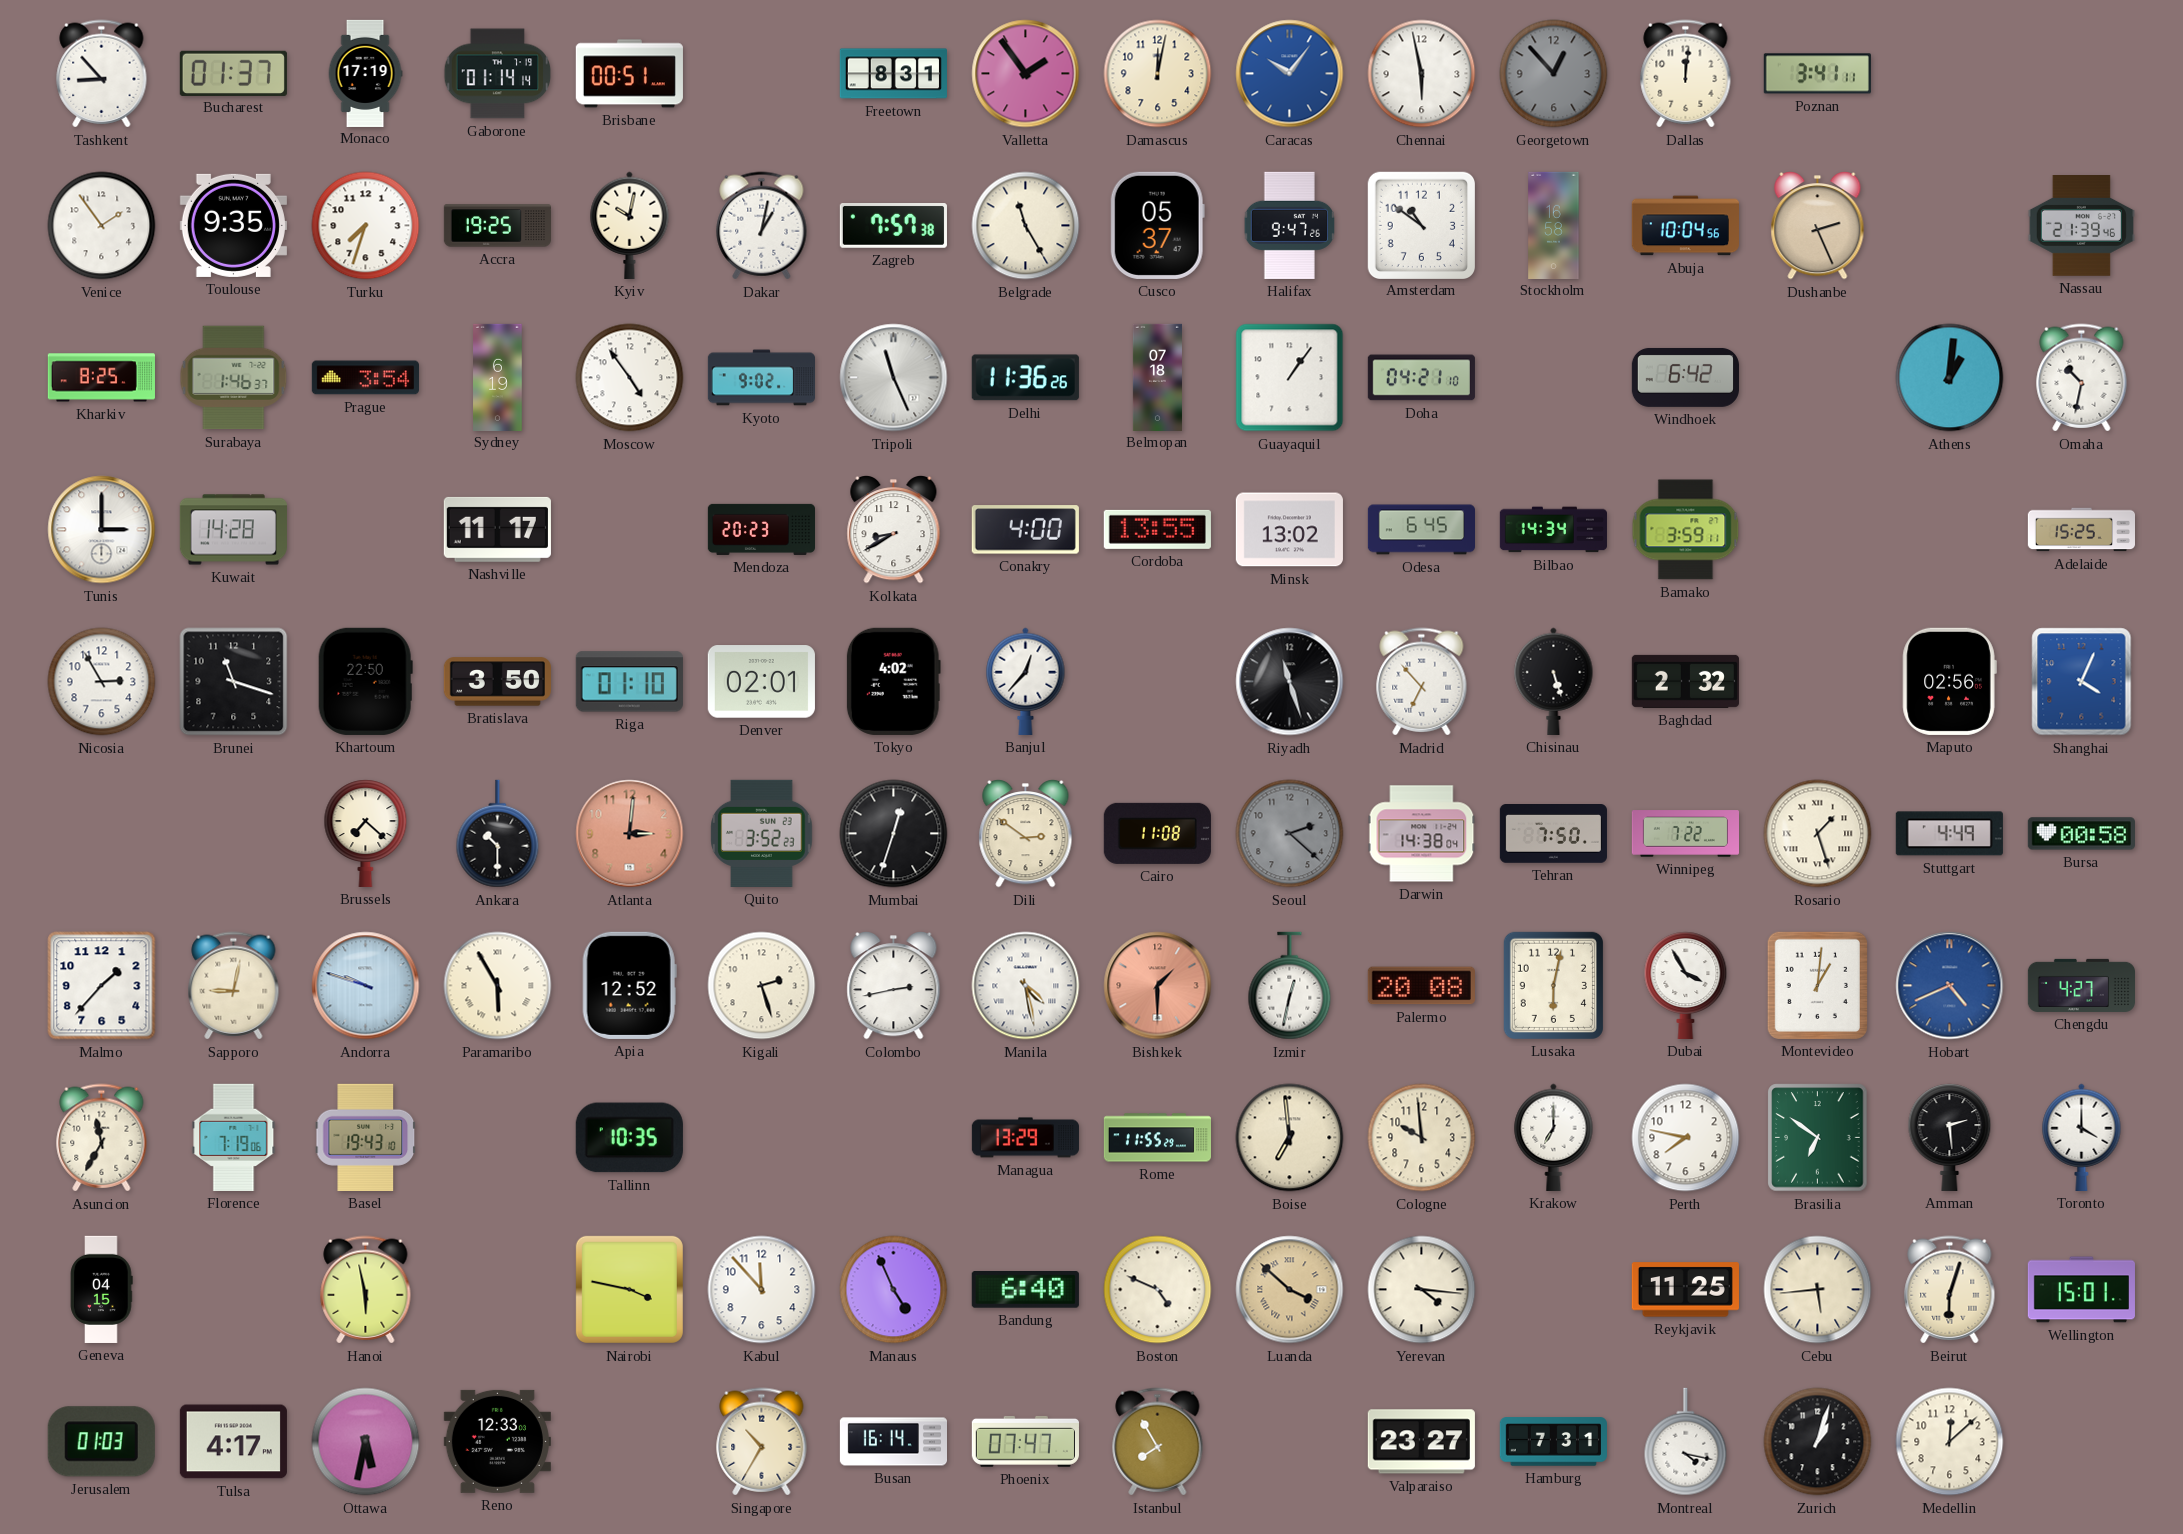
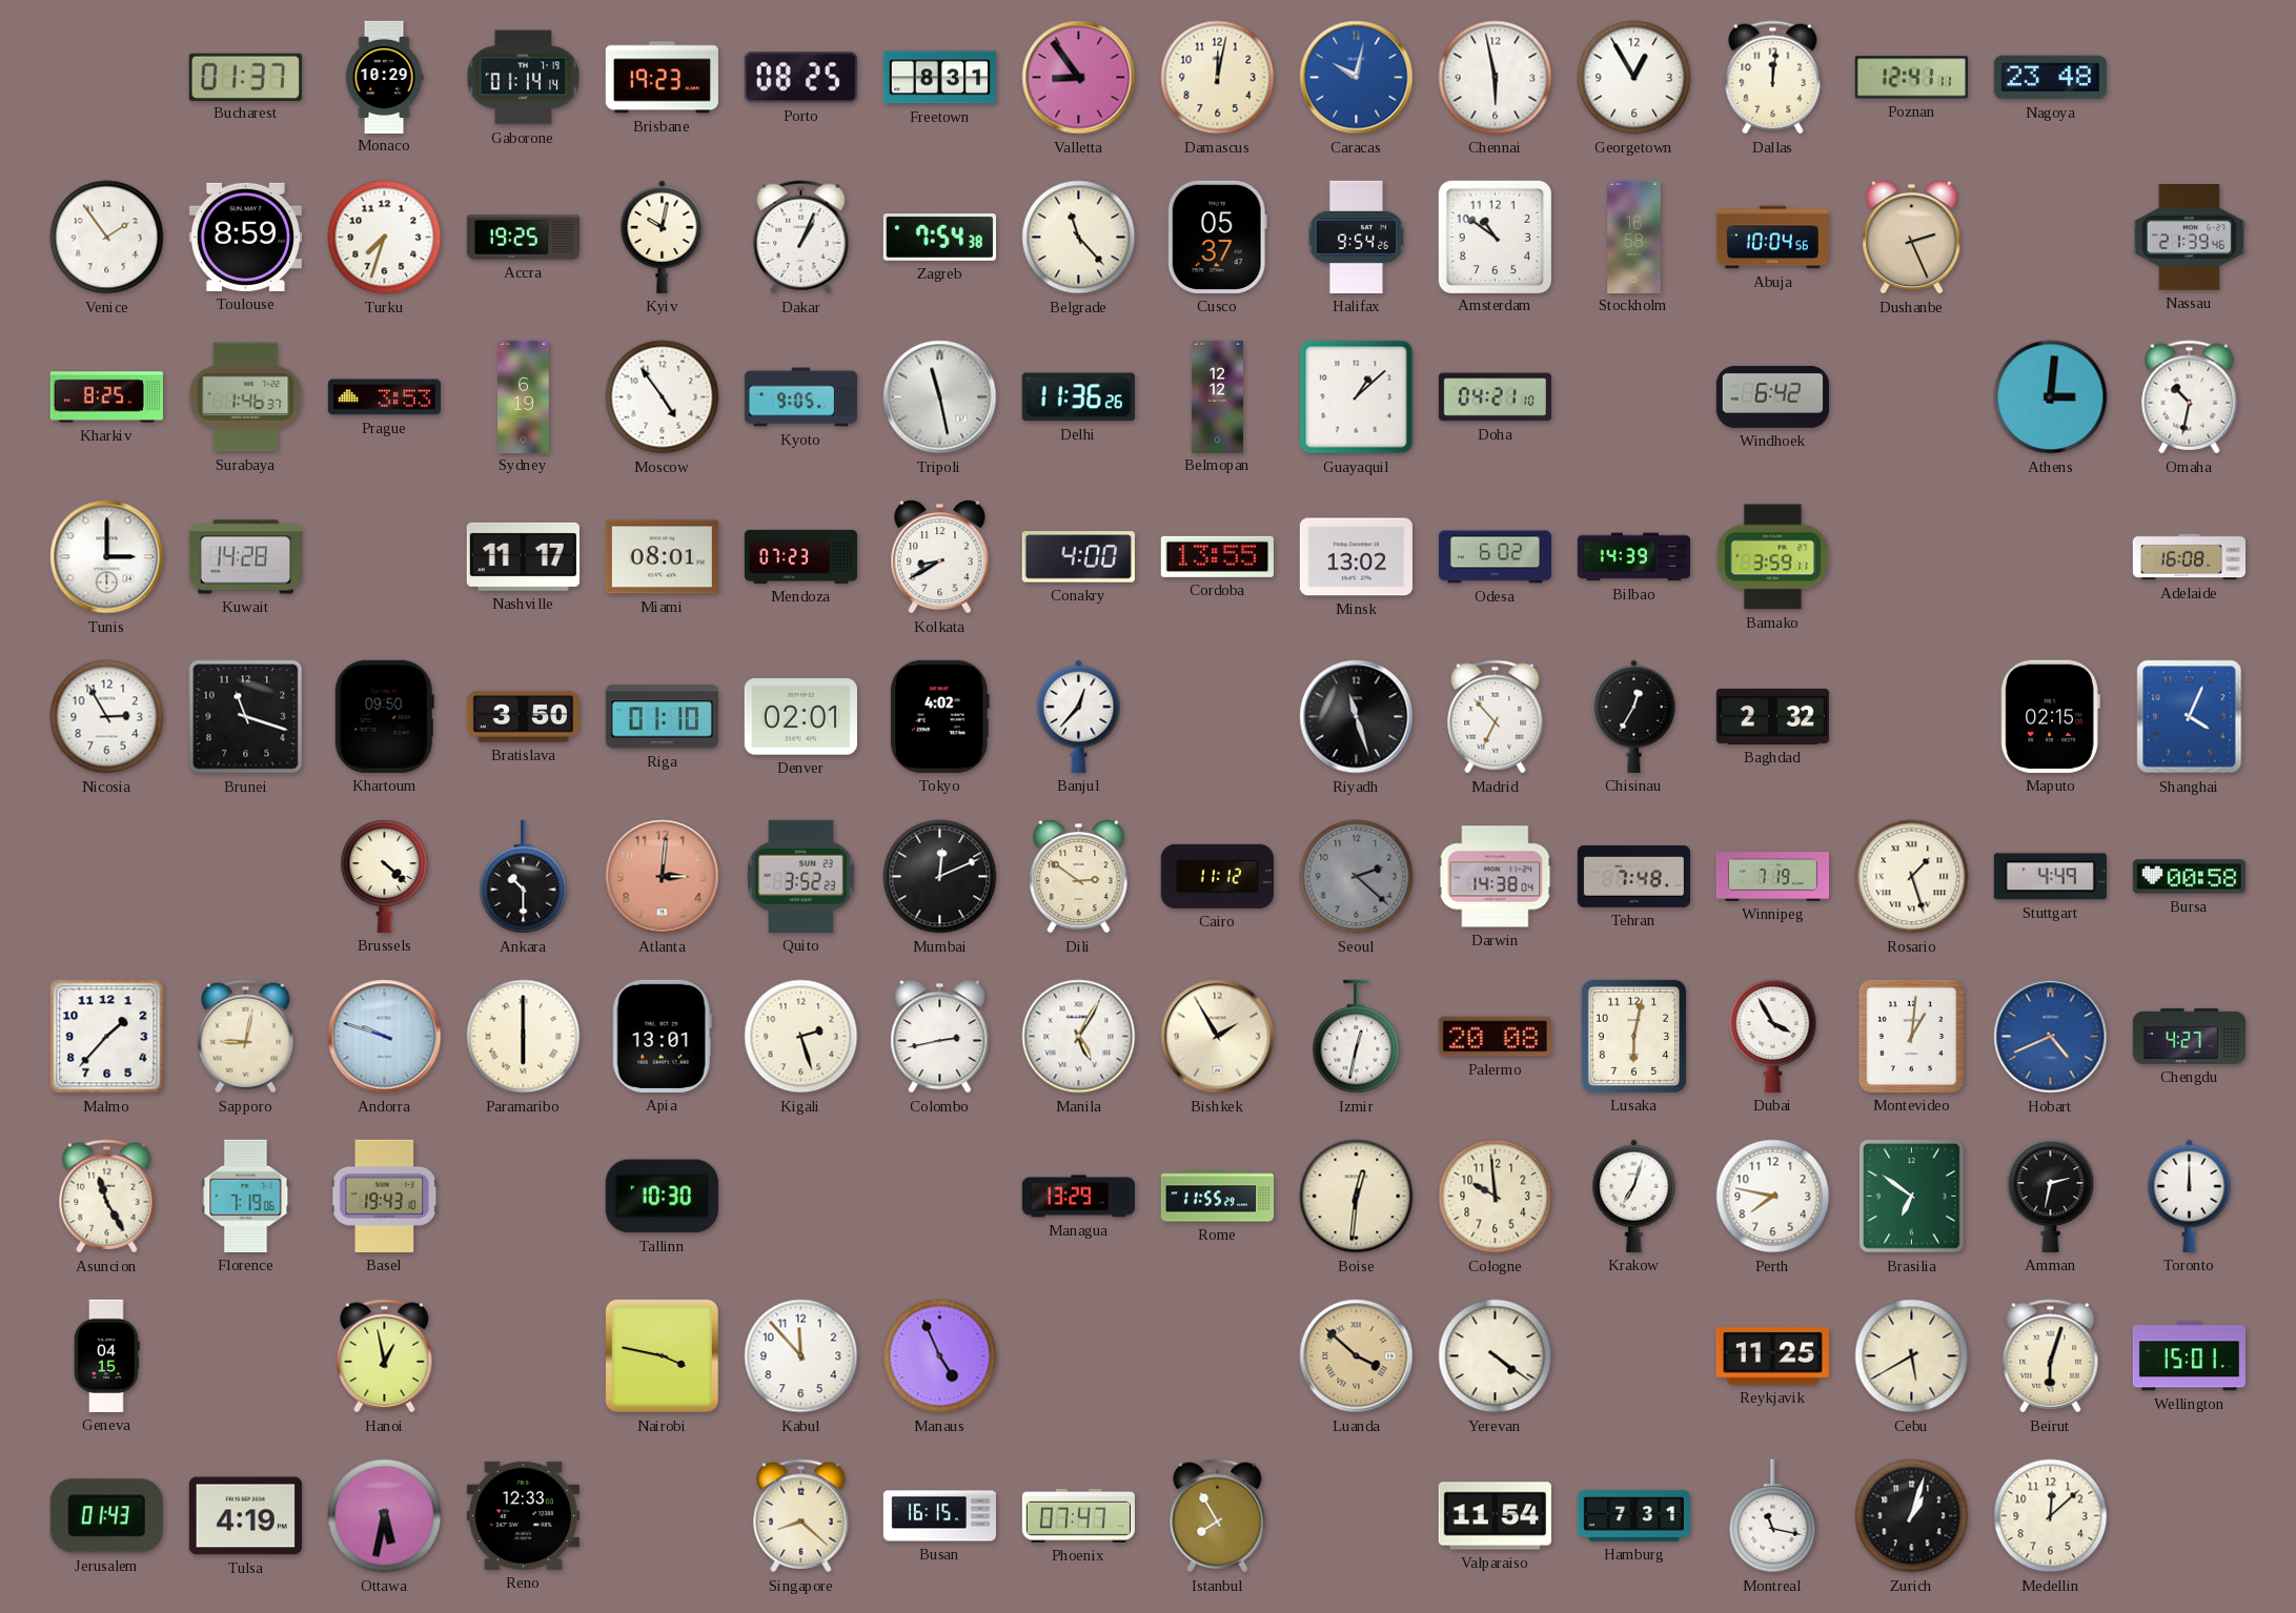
Tashkent: 8:53 -> none (102, 74)
Monaco: 17:19 -> 10:29 (384, 77)
Brisbane: 00:51 -> 19:23 (662, 78)
Porto: none -> 08:25 (800, 78)
Valletta: 1:54 -> 8:54 (1079, 78)
Caracas: 10:06 -> 10:02 (1357, 78)
Georgetown: 12:53 -> 12:55 (1634, 78)
Georgetown dial: grey -> white (1634, 78)
Poznan: 3:41 -> 12:41 (1911, 78)
Nagoya: none -> 23:48 (2050, 78)
Toulouse: 9:35 -> 8:59 (245, 237)
Dakar: 1:02 -> 1:04 (801, 238)
Zagreb: 7:57 -> 7:54 (939, 238)
Belgrade: 11:25 -> 11:23 (1079, 238)
Halifax: 9:47 -> 9:54 (1357, 237)
Prague: 3:54 -> 3:53 (384, 397)
Kyoto: 9:02 -> 9:05 (800, 397)
Tripoli: 11:26 -> 11:28 (940, 397)
Belmopan: 07:18 -> 12:12 (1217, 396)
Guayaquil: 1:06 -> 1:08 (1357, 397)
Athens: 1:01 -> 3:01 (2051, 397)
Miami: none -> 08:01 (662, 557)
Mendoza: 20:23 -> 07:23 (800, 556)
Odesa: 6:45 -> 6:02 (1495, 557)
Bilbao: 14:34 -> 14:39 (1633, 557)
Adelaide: 15:25 -> 16:08 (2189, 557)
Khartoum: 22:50 -> 09:50 (384, 716)
Chisinau: 5:27 -> 12:35 (1634, 716)
Maputo: 02:56 -> 02:15 (2050, 716)
Brussels: 7:22 -> 4:22 (385, 876)
Mumbai: 12:33 -> 12:11 (940, 877)
Cairo: 11:08 -> 11:12 (1217, 876)
Tehran: 7:50 -> 7:48 (1633, 877)
Winnipeg: 7:22 -> 7:19 (1772, 877)
Paramaribo: 5:55 -> 6:00 (524, 1037)
Apia: 12:52 -> 13:01 (662, 1036)
Manila: 4:28 -> 5:05 (1079, 1037)
Bishkek: 1:30 -> 1:55 (1218, 1037)
Bishkek dial: salmon -> cream (1218, 1037)
Asuncion: 11:35 -> 11:25 (107, 1197)
Tallinn: 10:35 -> 10:30 (662, 1197)
Boise: 6:59 -> 12:31 (1357, 1197)
Krakow: 7:00 -> 7:03 (1634, 1196)
Amman: 2:29 -> 2:32 (2051, 1196)
Toronto: 4:00 -> 12:00 (2190, 1196)
Hanoi: 5:58 -> 12:58 (385, 1356)
Bandung: 6:40 -> none (1025, 1290)
Boston: 4:49 -> none (1158, 1290)
Yerevan: 4:16 -> 4:21 (1496, 1356)
Cebu: 5:44 -> 5:40 (1912, 1356)
Jerusalem: 01:03 -> 01:43 (106, 1516)
Tulsa: 4:17 -> 4:19 (245, 1516)
Singapore: 10:35 -> 8:22 (801, 1516)
Busan: 16:14 -> 16:15 (939, 1516)
Valparaiso: 23:27 -> 11:54 (1495, 1516)
Montreal: 4:17 -> 11:17 (1773, 1516)
